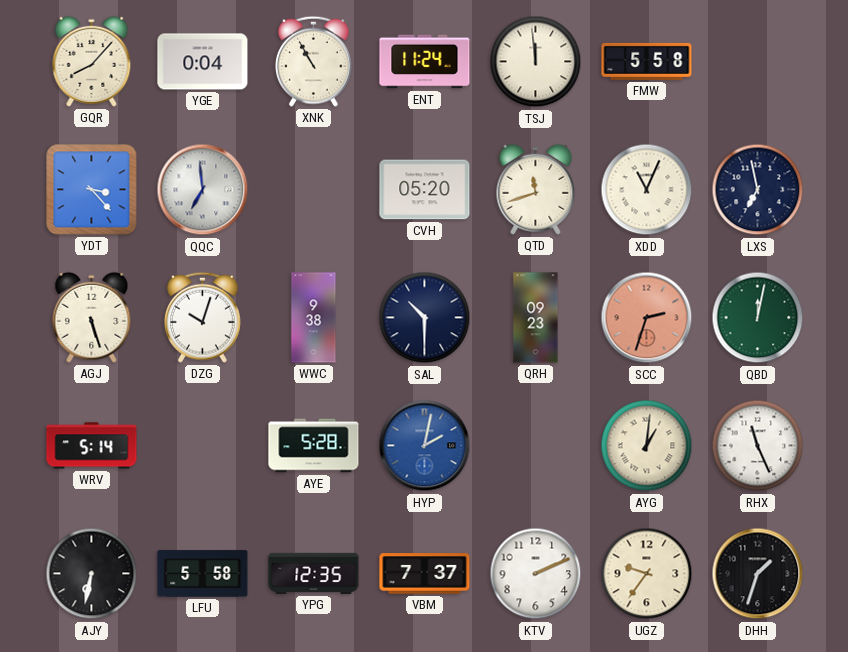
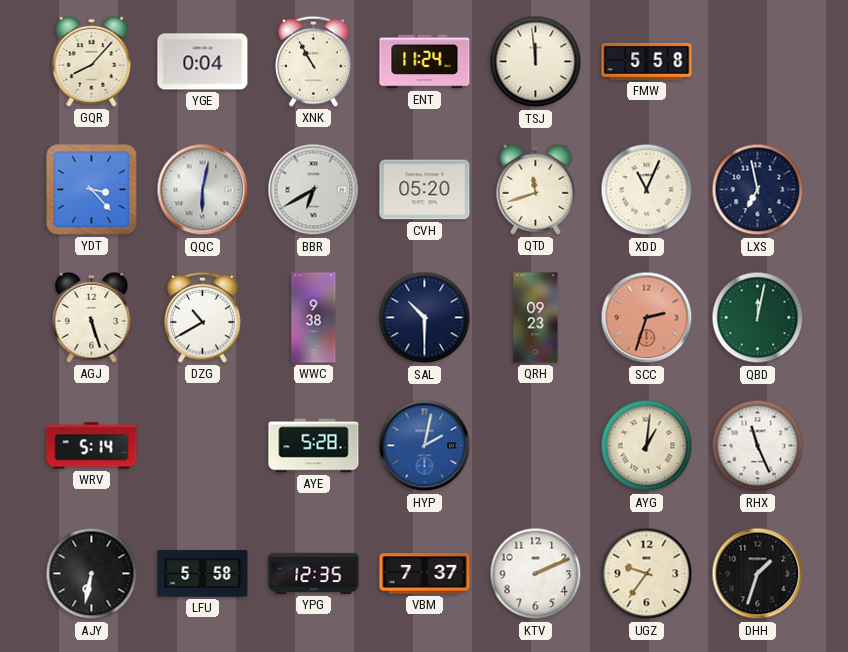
QQC: 6:59 -> 6:02 (203, 190)
BBR: none -> 6:40 (314, 190)
DZG: 10:03 -> 10:40 (203, 317)
